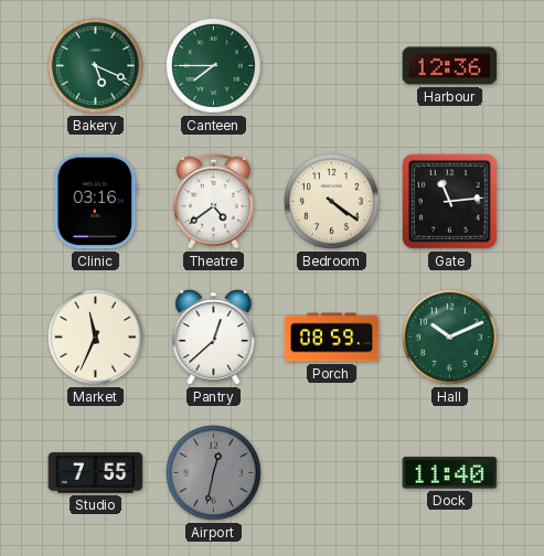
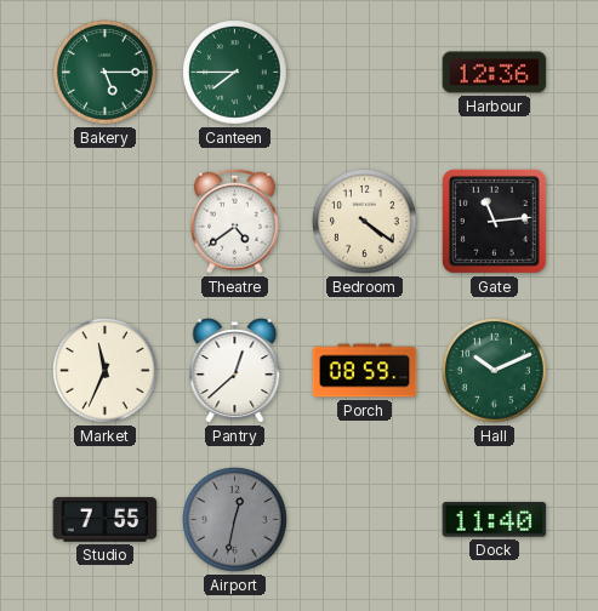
Bakery: 5:19 -> 5:15 (106, 73)
Clinic: 03:16 -> none (96, 202)
